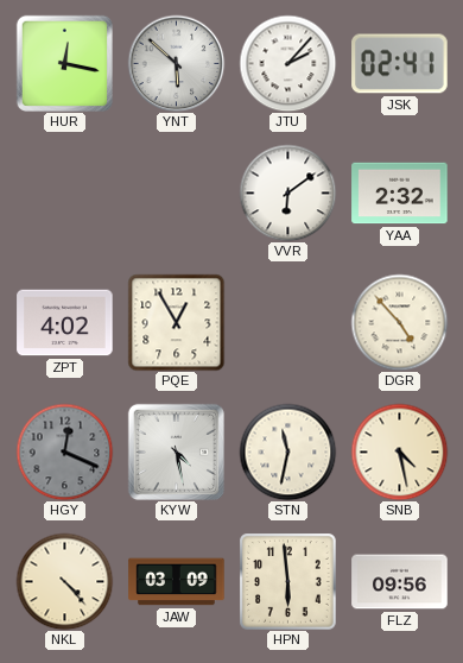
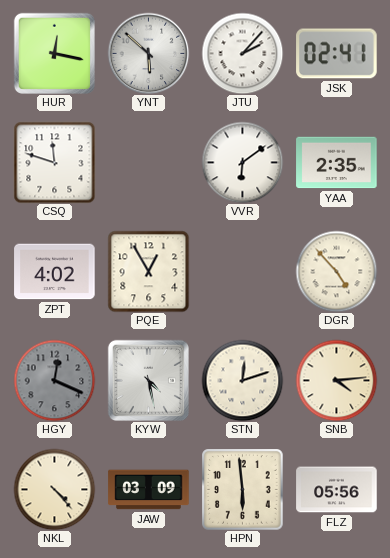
CSQ: none -> 11:48 (54, 162)
YAA: 2:32 -> 2:35 (337, 163)
STN: 11:32 -> 12:12 (242, 380)
SNB: 4:28 -> 4:14 (336, 380)
FLZ: 09:56 -> 05:56 (337, 490)
